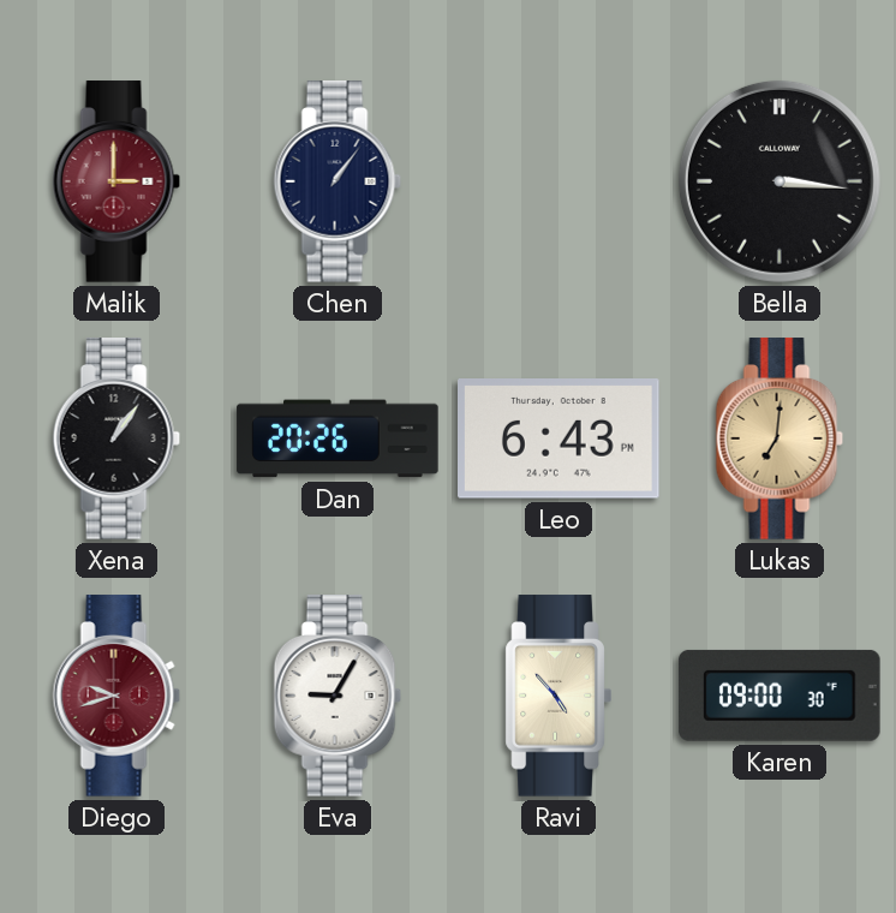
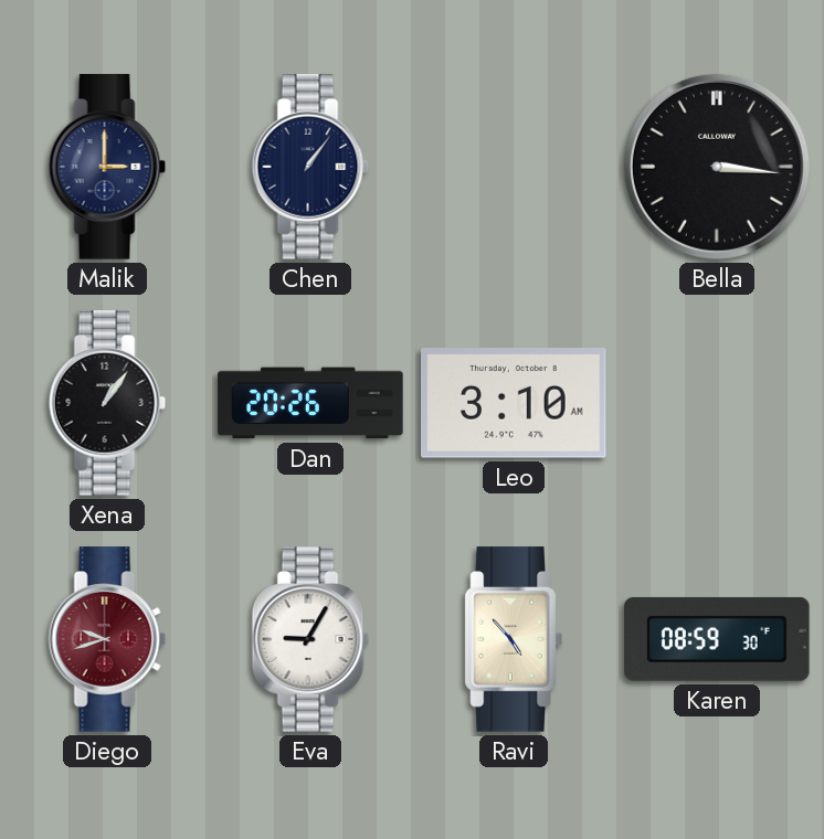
Malik dial: burgundy -> navy (107, 167)
Leo: 6:43 -> 3:10 (515, 403)
Lukas: 7:01 -> none (779, 438)
Karen: 09:00 -> 08:59 (717, 639)
